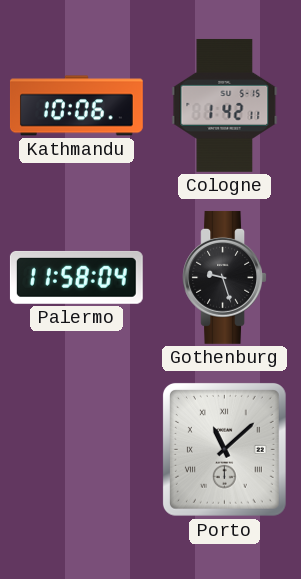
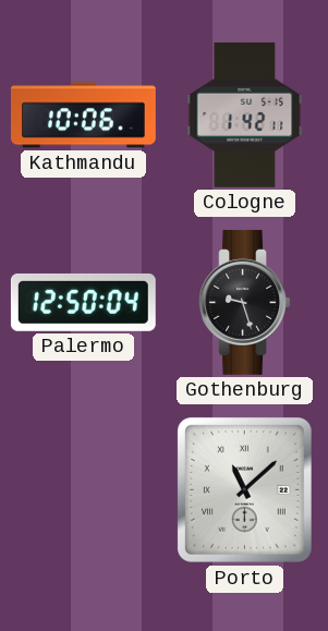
Palermo: 11:58 -> 12:50 (83, 302)
